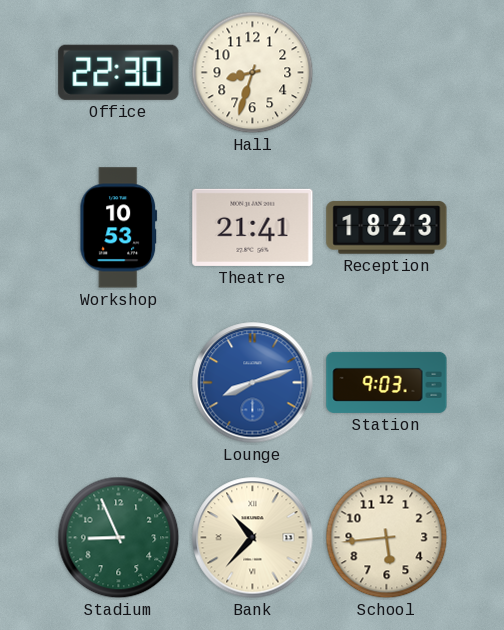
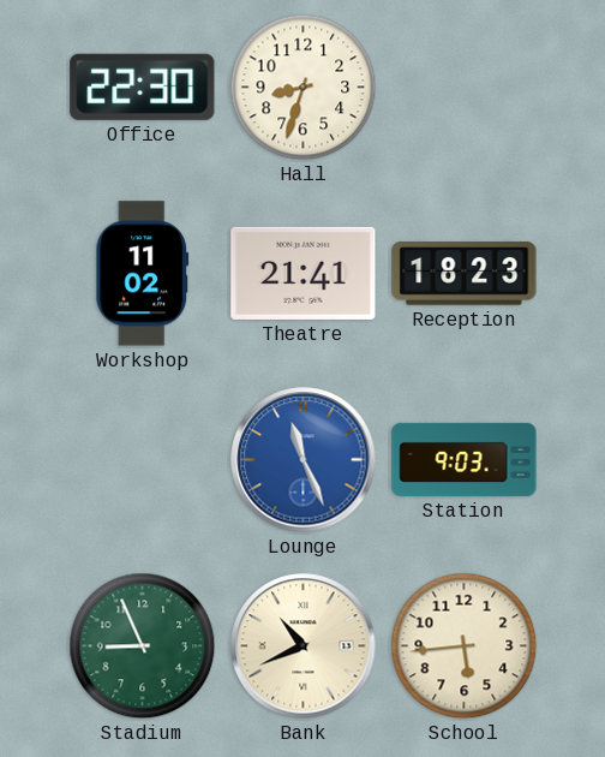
Workshop: 10:53 -> 11:02 (143, 274)
Lounge: 8:12 -> 11:26 (304, 460)
Bank: 10:37 -> 10:41 (304, 646)
